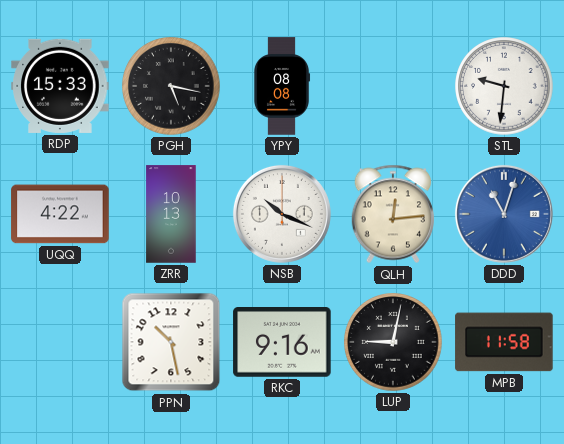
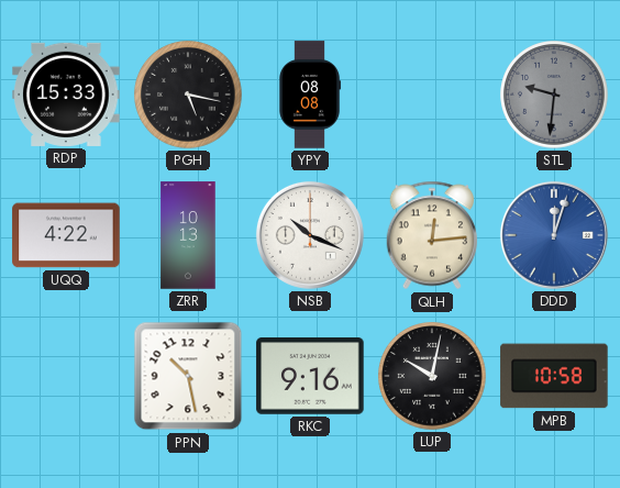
STL dial: white -> grey (554, 95)
DDD: 11:03 -> 12:03 (554, 235)
LUP: 9:02 -> 10:02 (432, 376)
MPB: 11:58 -> 10:58 (554, 376)
